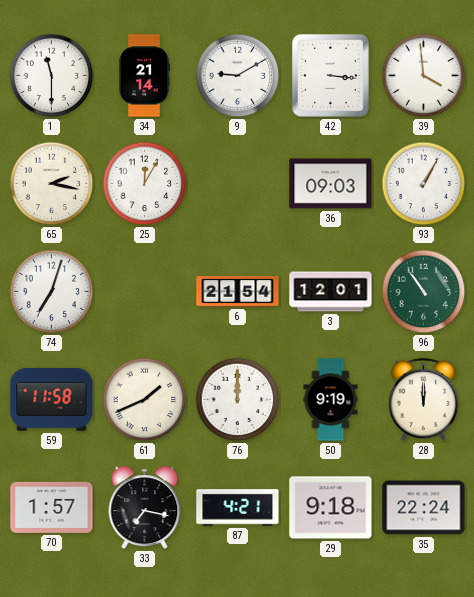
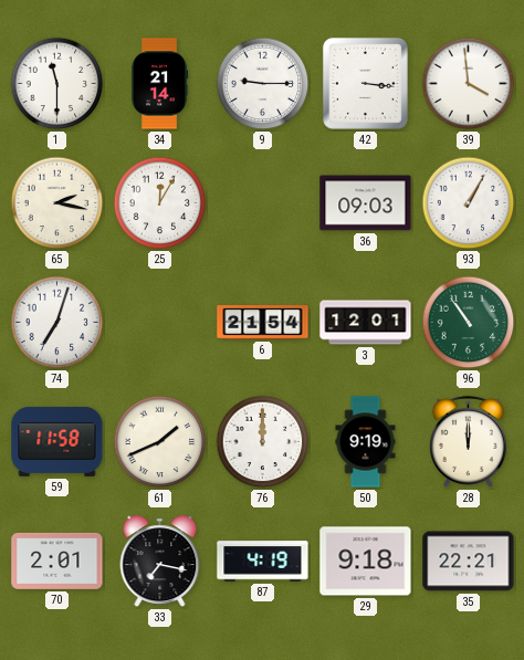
9: 9:10 -> 9:15 (263, 84)
70: 1:57 -> 2:01 (57, 561)
87: 4:21 -> 4:19 (263, 562)
35: 22:24 -> 22:21 (469, 562)
